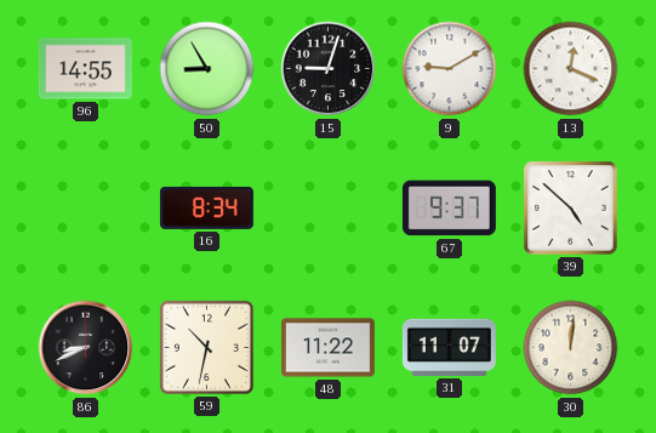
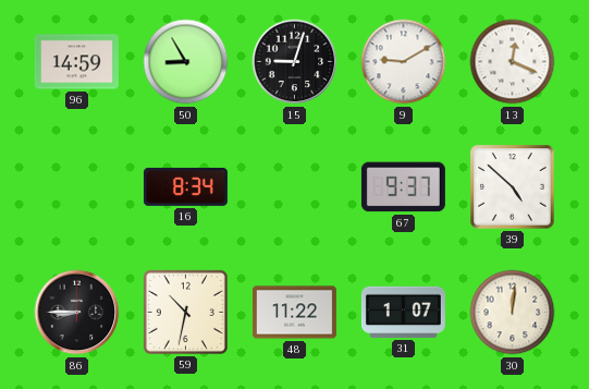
96: 14:55 -> 14:59 (76, 62)
86: 8:41 -> 8:45 (77, 313)
31: 11:07 -> 1:07 (403, 312)
